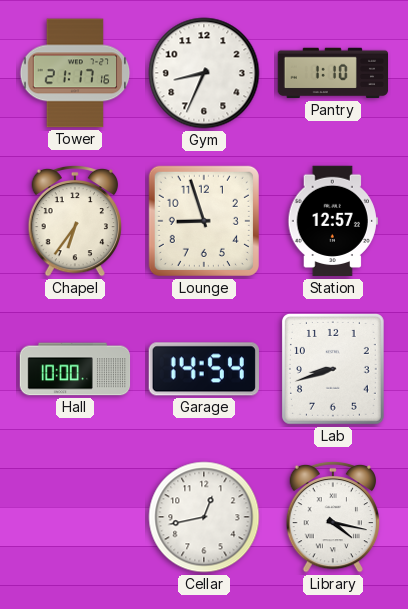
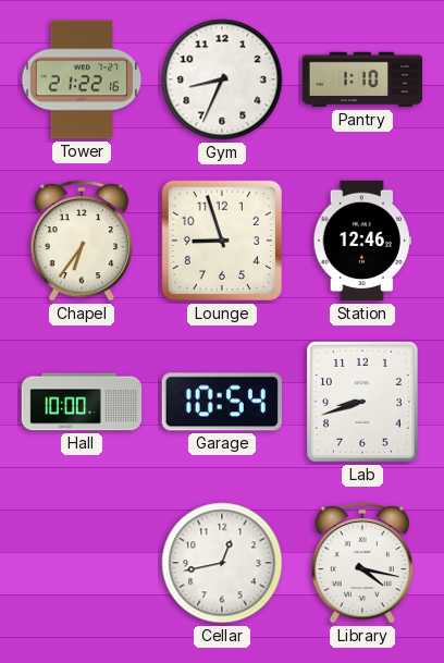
Tower: 21:17 -> 21:22 (82, 79)
Station: 12:57 -> 12:46 (361, 241)
Garage: 14:54 -> 10:54 (222, 402)
